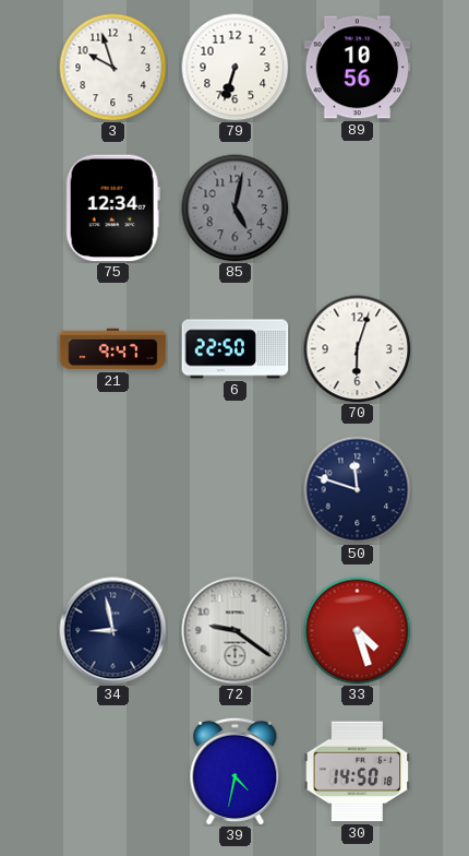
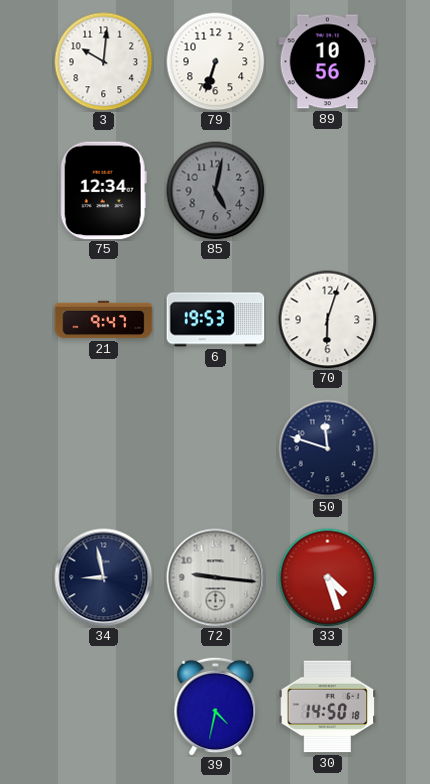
3: 9:57 -> 10:01 (104, 62)
6: 22:50 -> 19:53 (216, 320)
72: 9:21 -> 9:16 (216, 578)
